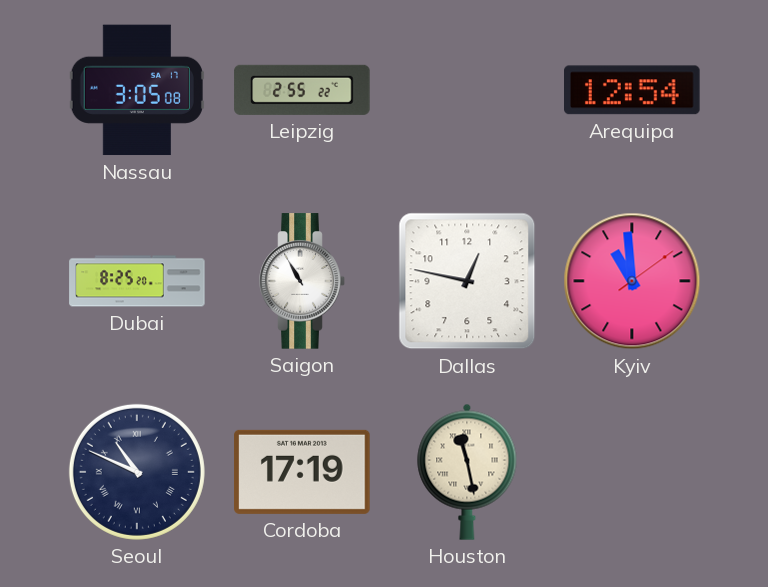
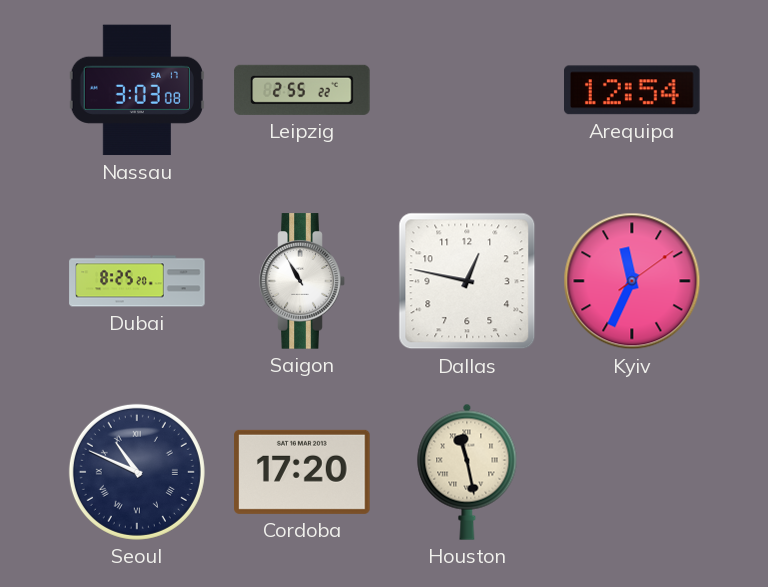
Nassau: 3:05 -> 3:03 (137, 90)
Kyiv: 10:59 -> 11:34 (632, 281)
Cordoba: 17:19 -> 17:20 (302, 472)
